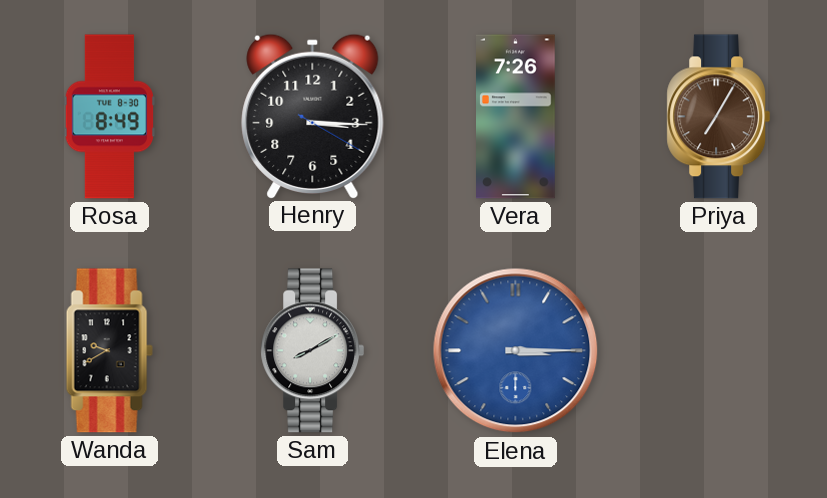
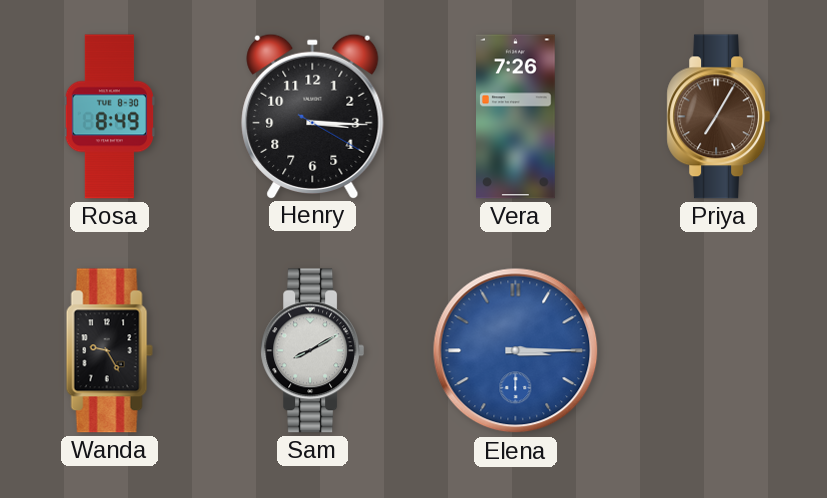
Wanda: 9:40 -> 9:25 (109, 351)
